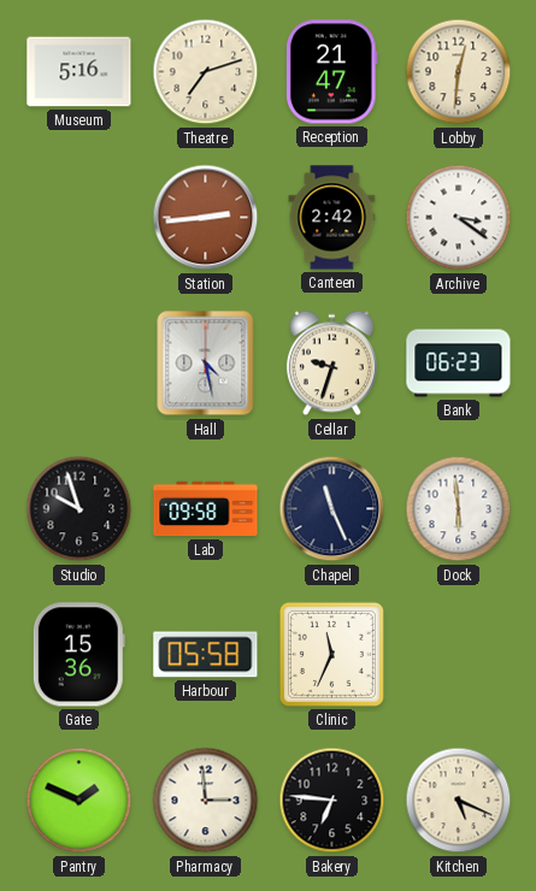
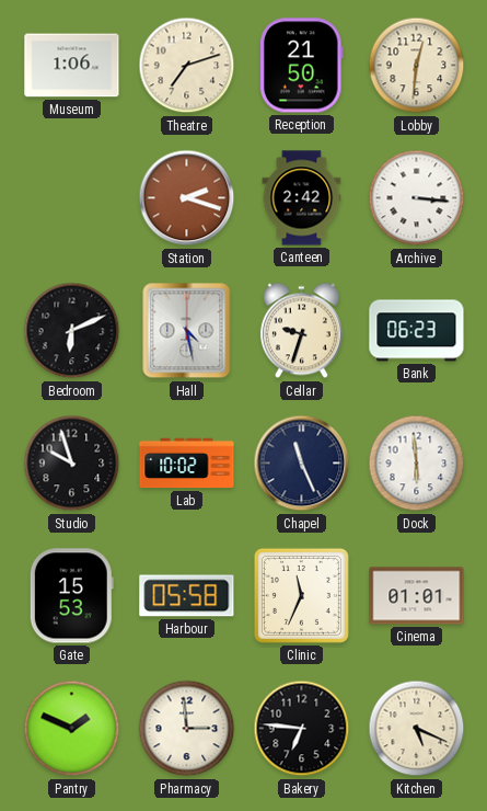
Museum: 5:16 -> 1:06 (72, 66)
Reception: 21:47 -> 21:50 (302, 66)
Station: 2:44 -> 2:18 (187, 198)
Archive: 3:21 -> 3:16 (417, 198)
Bedroom: none -> 6:11 (72, 331)
Lab: 09:58 -> 10:02 (187, 464)
Gate: 15:36 -> 15:53 (71, 596)
Cinema: none -> 01:01 (417, 596)
